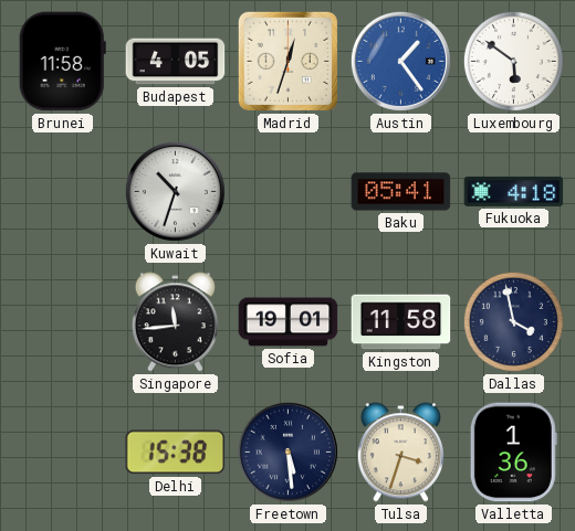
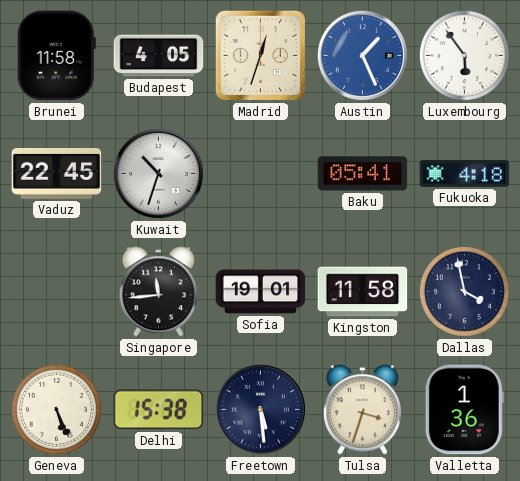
Austin: 1:24 -> 1:26 (362, 55)
Luxembourg: 5:51 -> 5:54 (464, 55)
Vaduz: none -> 22:45 (57, 174)
Geneva: none -> 5:26 (56, 409)
